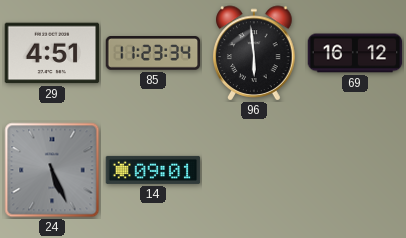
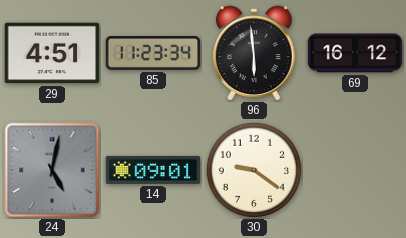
24: 5:26 -> 5:02 (52, 170)
30: none -> 9:21 (253, 169)
